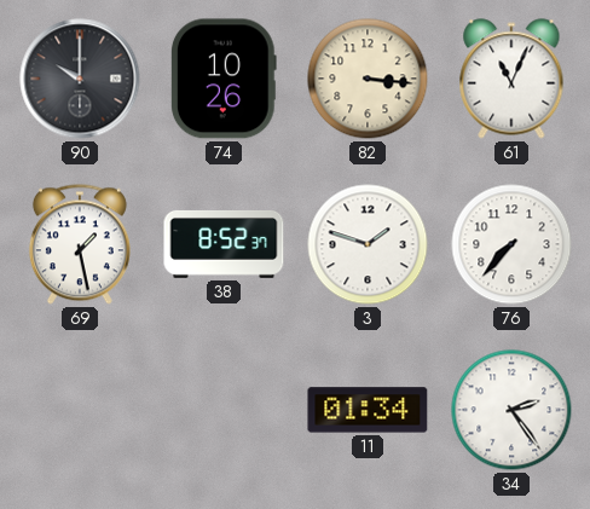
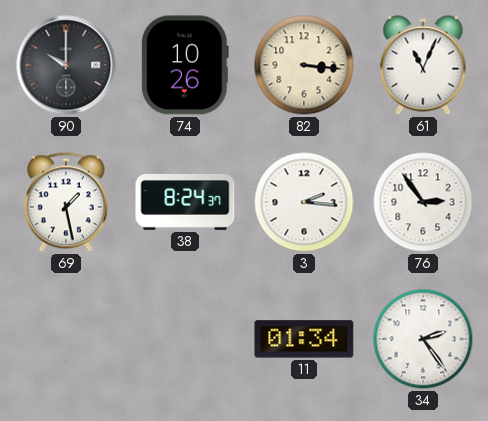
38: 8:52 -> 8:24 (185, 202)
3: 1:48 -> 2:16 (304, 202)
76: 7:37 -> 2:54 (423, 202)
